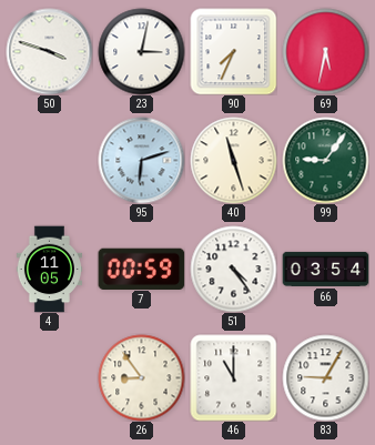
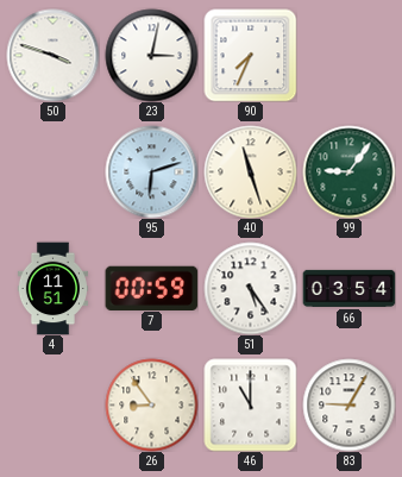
69: 5:32 -> none (325, 51)
4: 11:05 -> 11:51 (52, 288)
51: 4:24 -> 5:24 (250, 288)
